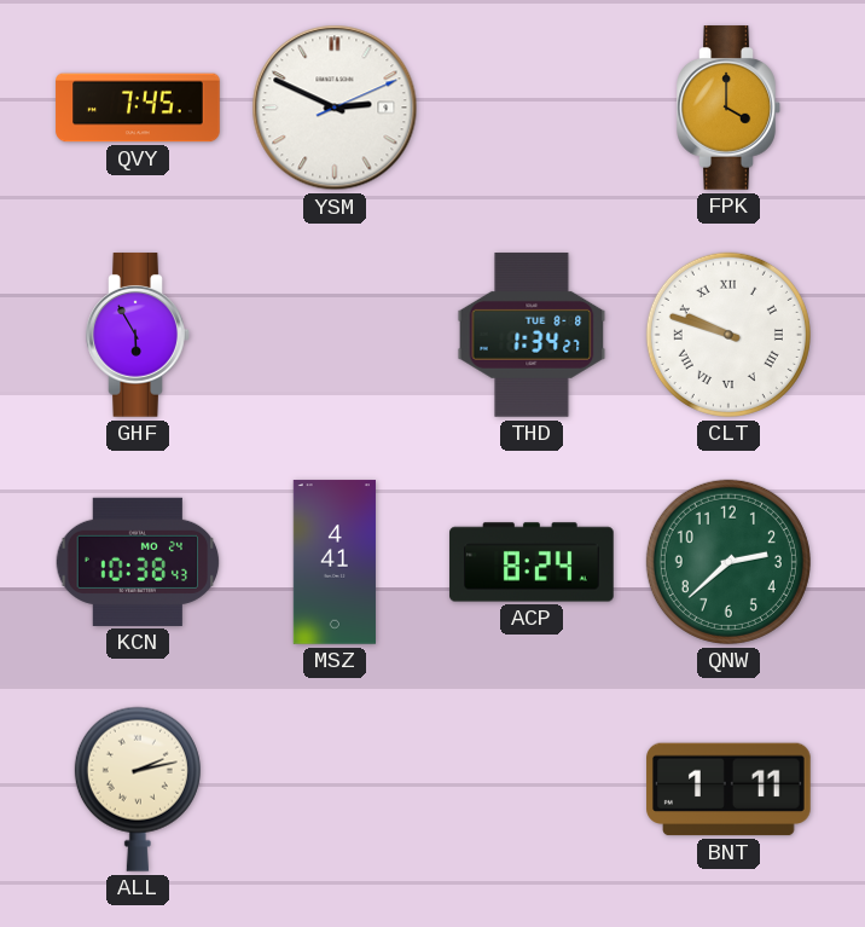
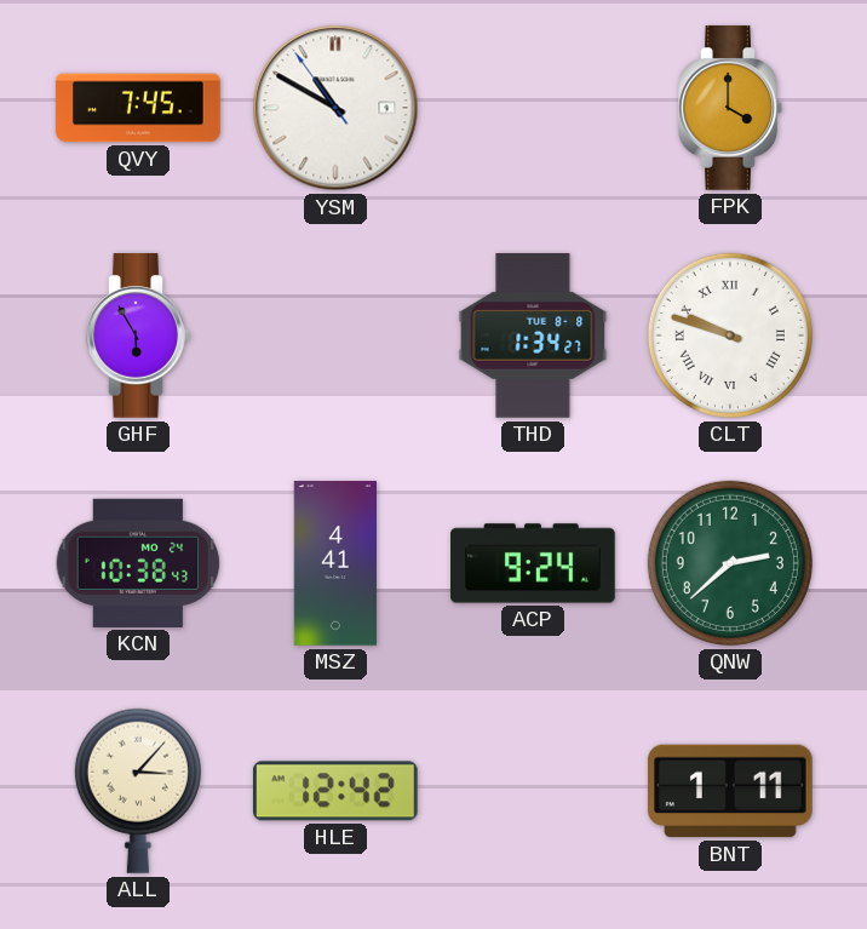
YSM: 2:49 -> 10:49 (335, 108)
ACP: 8:24 -> 9:24 (533, 563)
ALL: 2:13 -> 3:07 (138, 791)
HLE: none -> 12:42 (335, 791)
